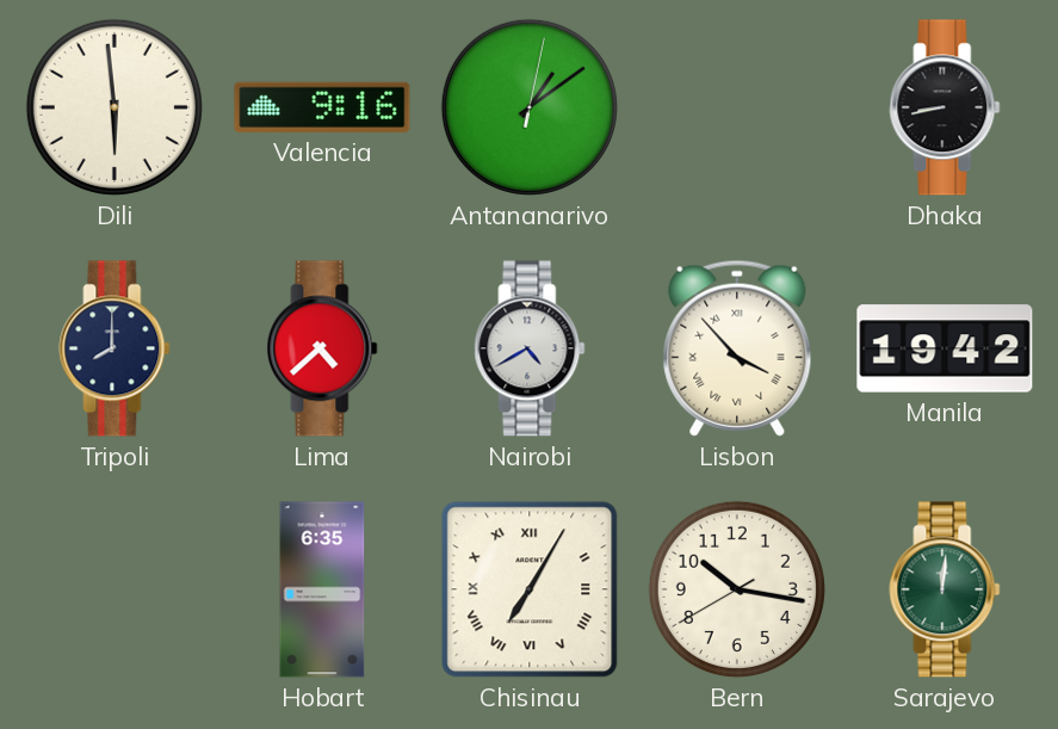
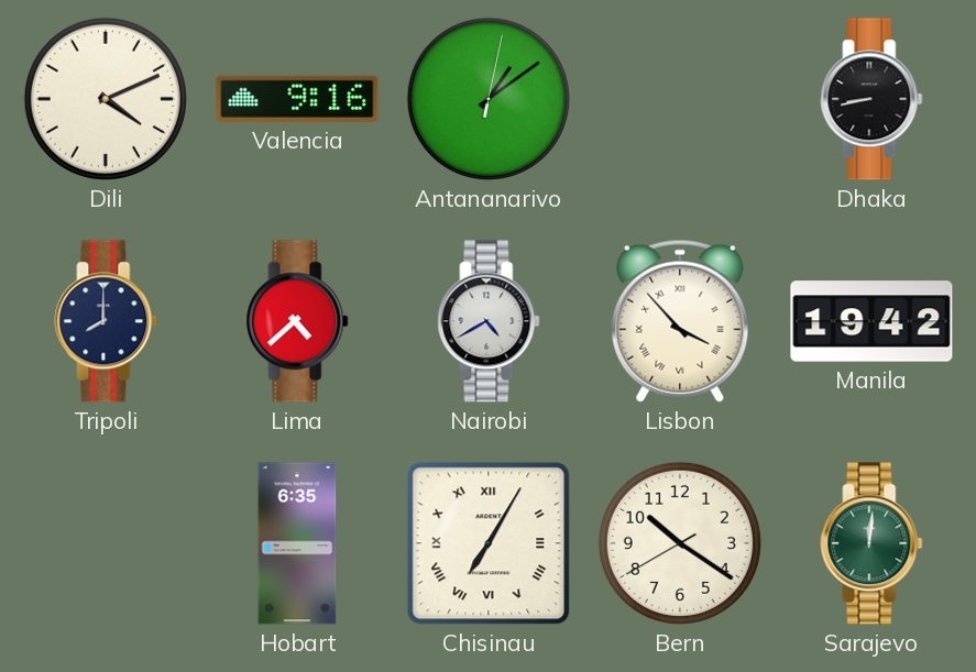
Dili: 5:59 -> 4:11 (106, 99)
Bern: 10:16 -> 10:20 (680, 543)
